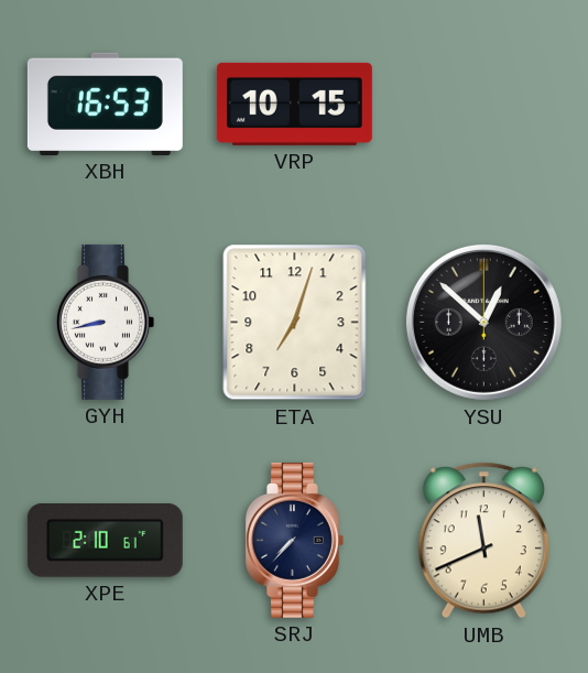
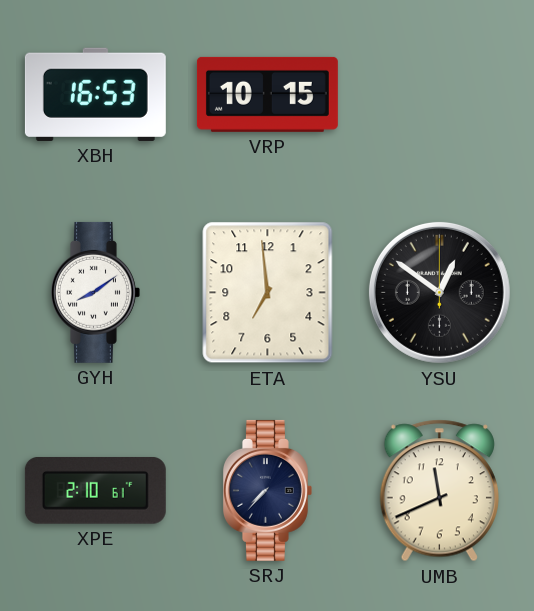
GYH: 8:43 -> 8:09 (95, 292)
ETA: 7:03 -> 6:59 (268, 293)
YSU: 12:52 -> 12:51 (439, 292)
